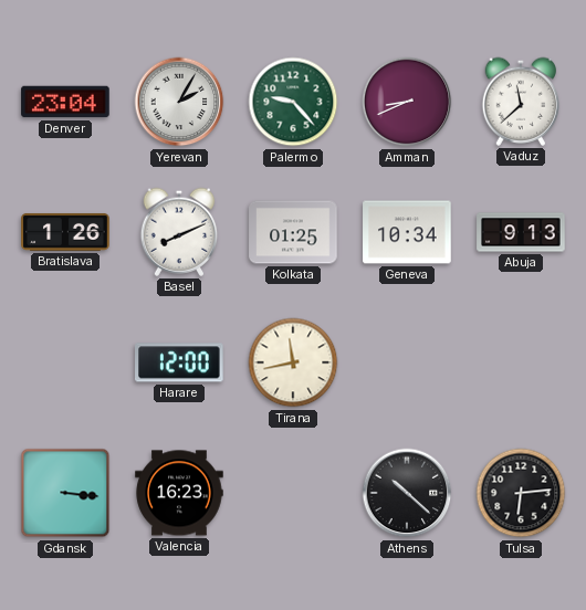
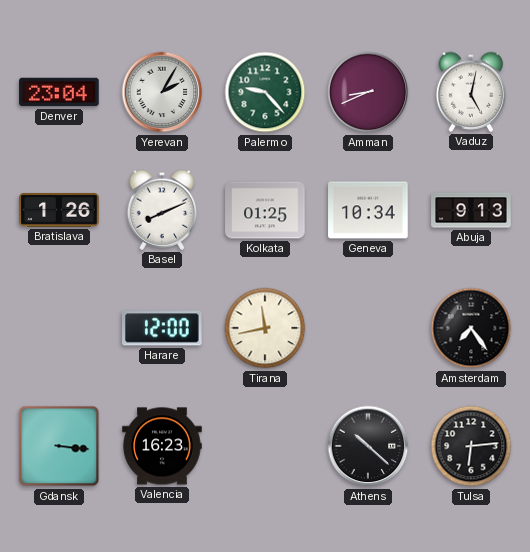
Vaduz: 11:38 -> 5:02 (471, 92)
Amsterdam: none -> 7:24 (471, 328)
